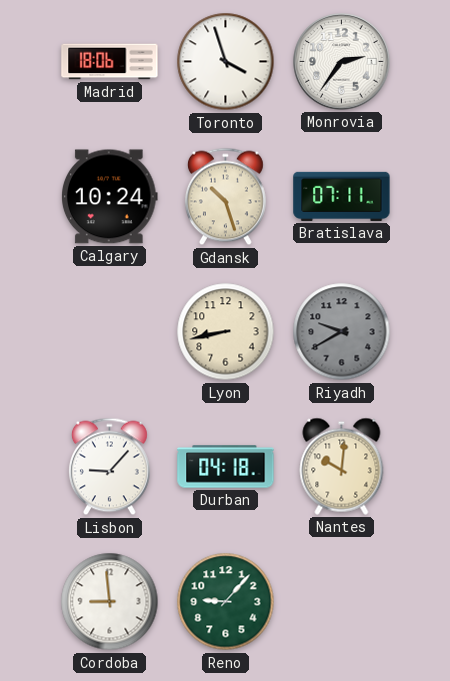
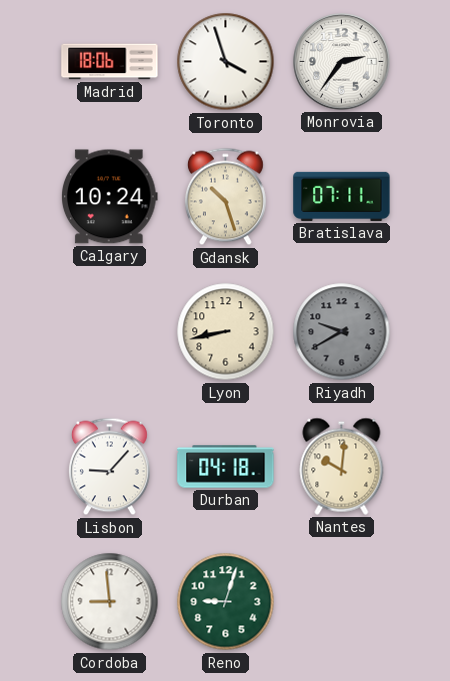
Reno: 9:07 -> 9:03 (226, 602)
